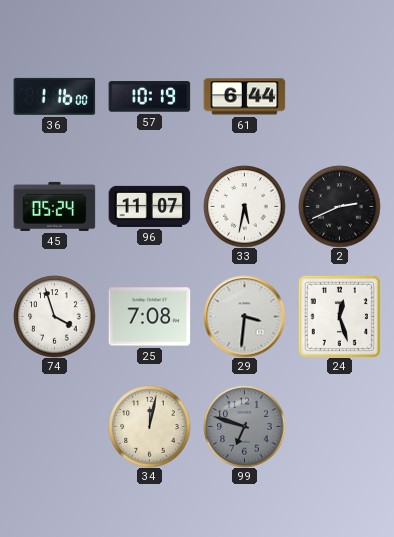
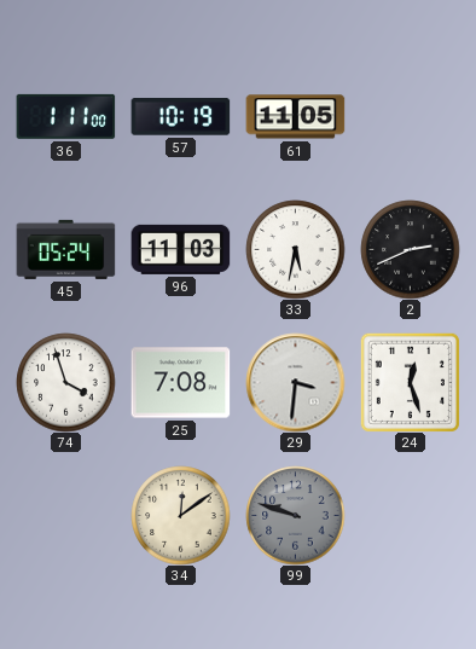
36: 1:16 -> 1:11 (65, 116)
61: 6:44 -> 11:05 (295, 117)
96: 11:07 -> 11:03 (180, 249)
34: 12:02 -> 12:09 (180, 515)
99: 6:48 -> 9:48 (295, 515)
